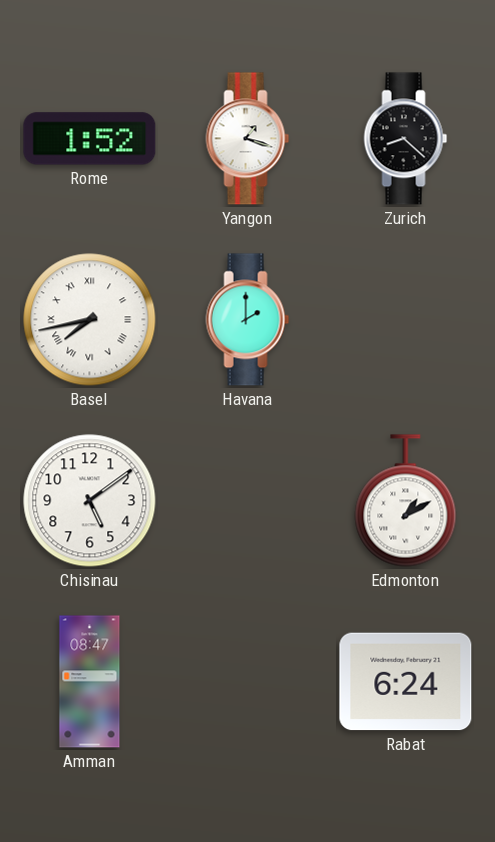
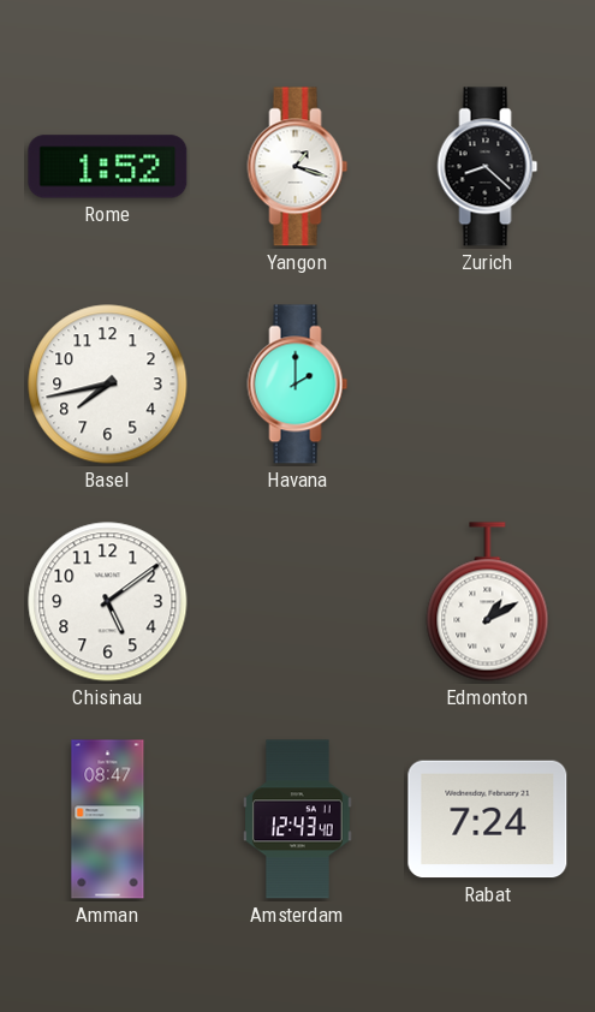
Basel numerals: Roman -> Arabic (108, 385)
Amsterdam: none -> 12:43 (298, 820)
Rabat: 6:24 -> 7:24 (488, 820)
